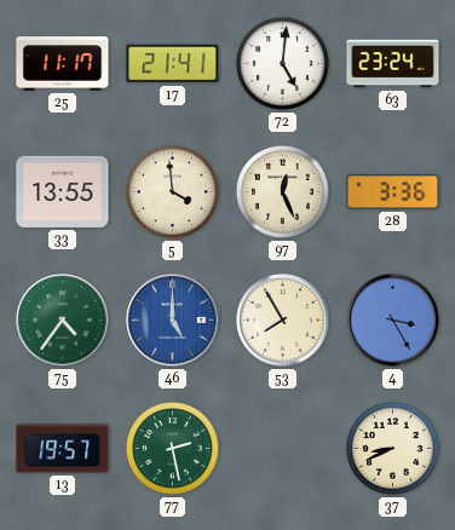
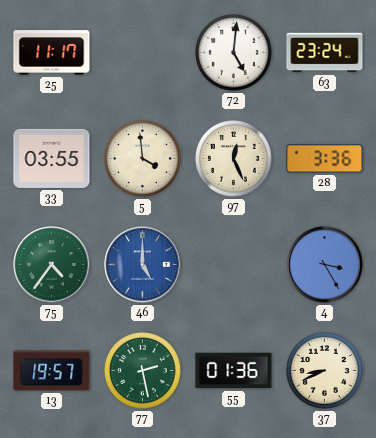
17: 21:41 -> none (173, 64)
33: 13:55 -> 03:55 (52, 158)
53: 7:55 -> none (283, 321)
55: none -> 01:36 (234, 371)
